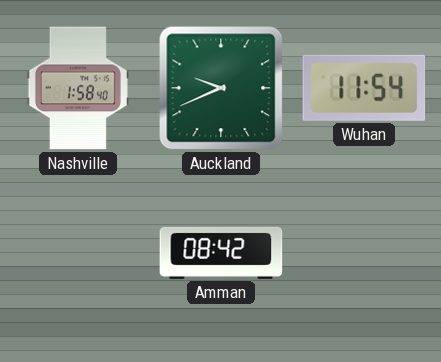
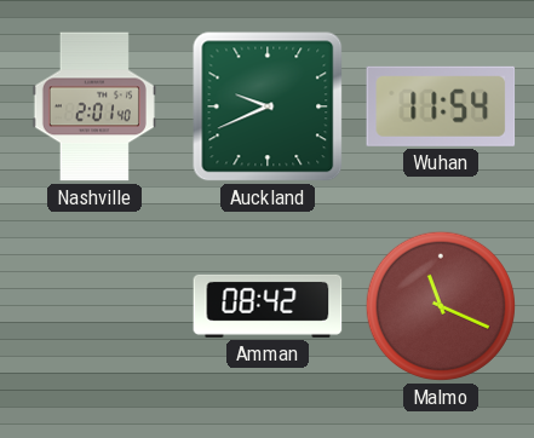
Nashville: 1:58 -> 2:01 (94, 106)
Malmo: none -> 11:19 (441, 306)
